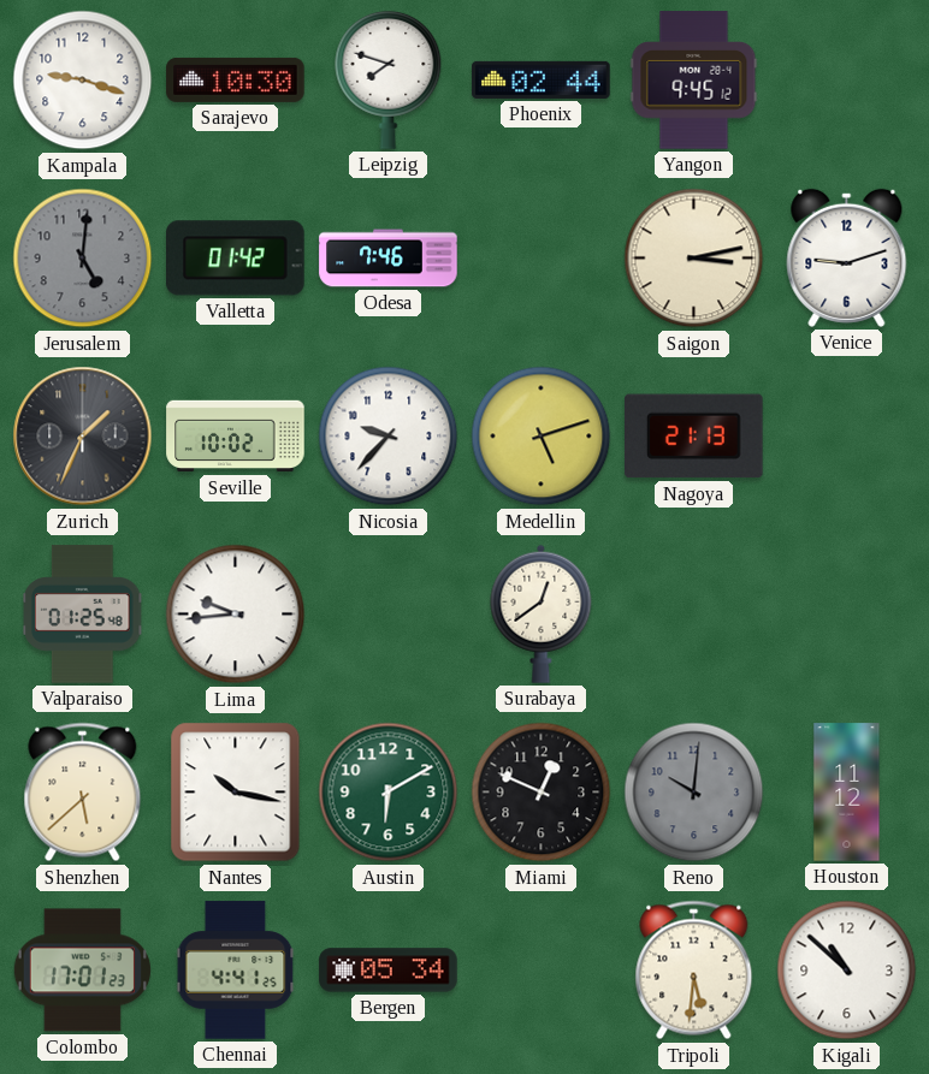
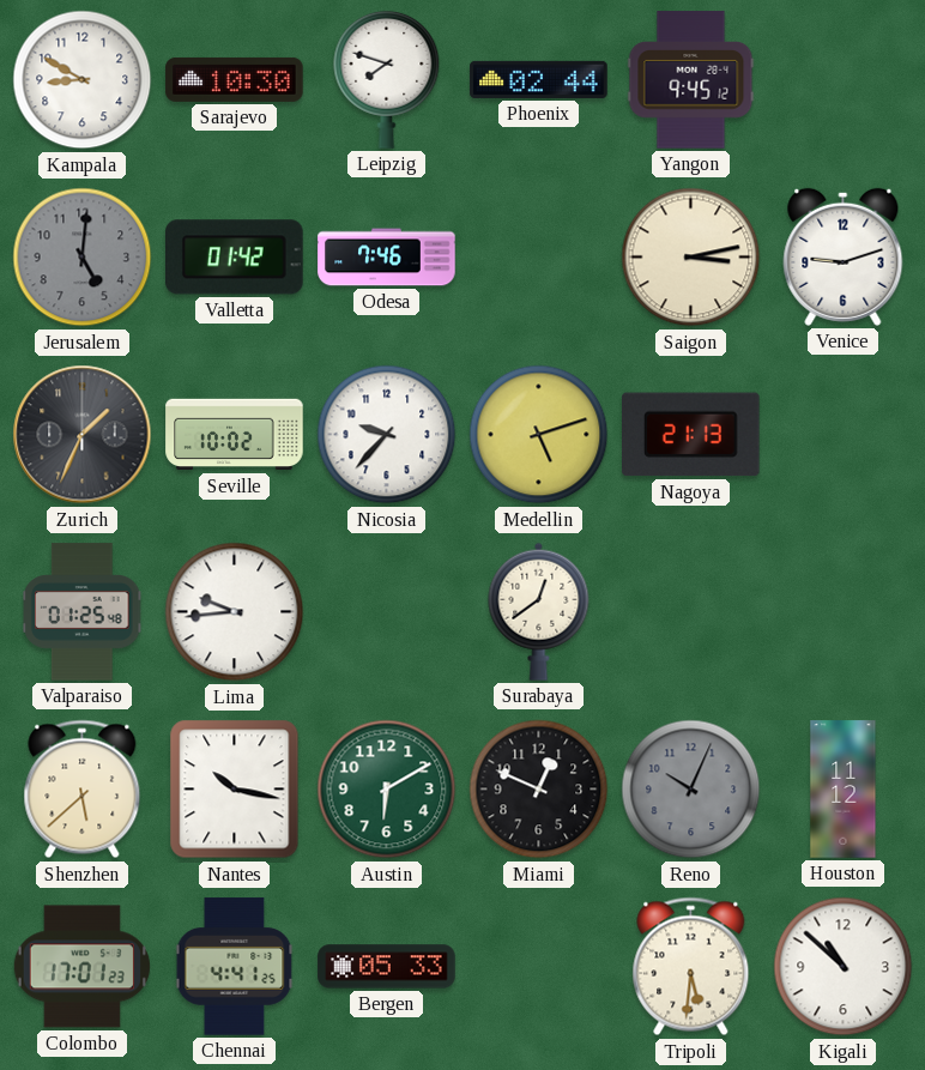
Kampala: 9:18 -> 8:50 (83, 80)
Reno: 10:01 -> 10:04 (691, 790)
Bergen: 05:34 -> 05:33 (387, 967)
